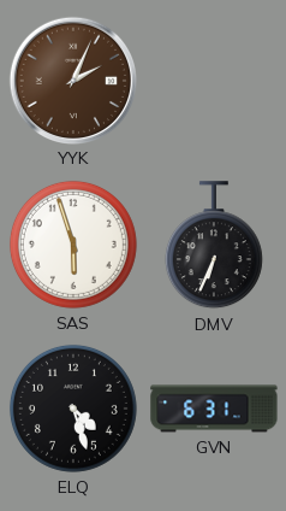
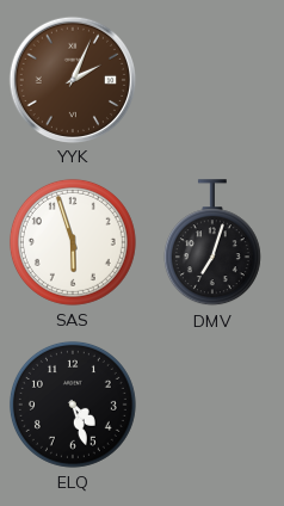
DMV: 6:34 -> 7:03 (212, 243)
GVN: 6:31 -> none (214, 409)
